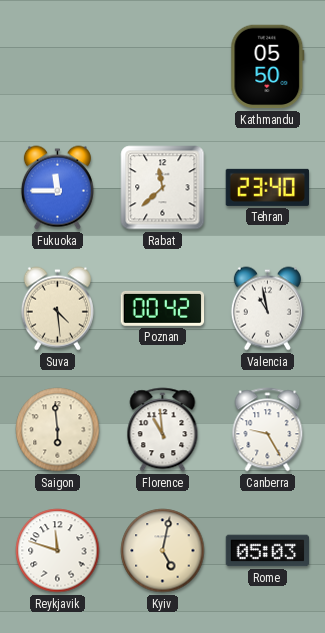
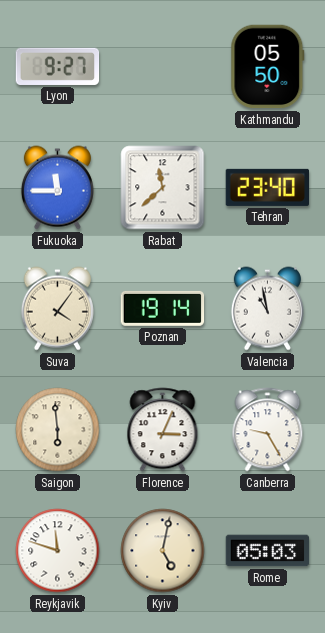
Lyon: none -> 9:27 (58, 66)
Suva: 4:29 -> 4:06 (57, 309)
Poznan: 00:42 -> 19:14 (163, 308)
Florence: 10:59 -> 3:04 (163, 430)
